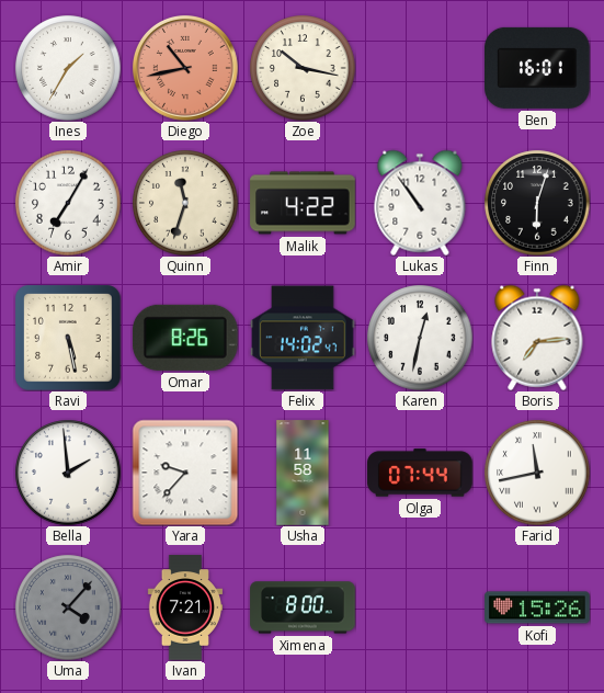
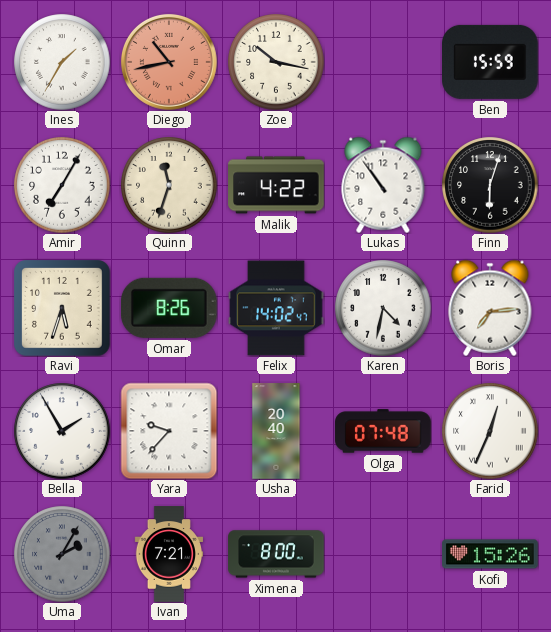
Ben: 16:01 -> 15:59 (491, 62)
Ravi: 5:28 -> 5:33 (63, 309)
Karen: 12:32 -> 4:32 (383, 308)
Bella: 1:59 -> 1:55 (62, 431)
Usha: 11:58 -> 20:40 (276, 431)
Olga: 07:44 -> 07:48 (383, 431)
Farid: 11:43 -> 12:34 (490, 431)
Uma: 4:07 -> 2:05 (62, 554)
